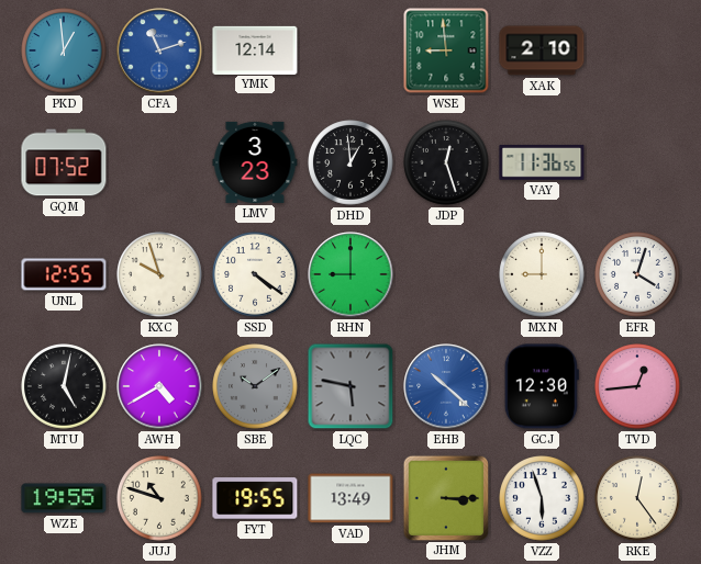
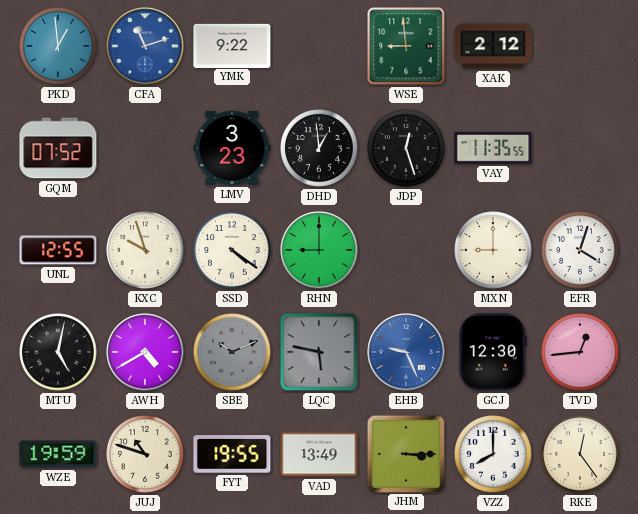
YMK: 12:14 -> 9:22 (232, 45)
XAK: 2:10 -> 2:12 (493, 46)
VAY: 11:36 -> 11:35 (493, 149)
SBE: 10:09 -> 10:11 (232, 352)
EHB: 10:22 -> 9:26 (406, 352)
WZE: 19:55 -> 19:59 (58, 454)
VZZ: 5:57 -> 8:00 (493, 454)
